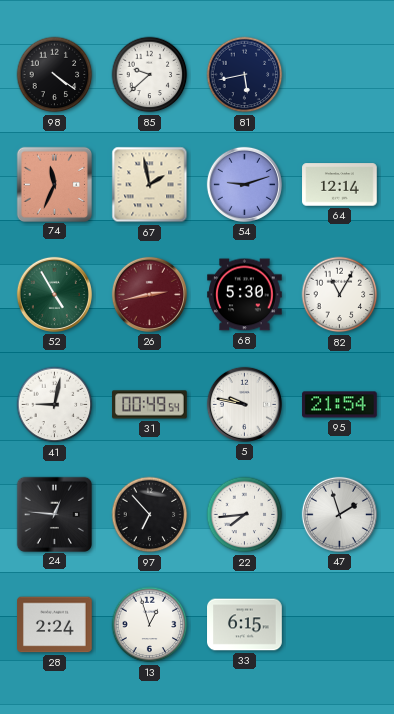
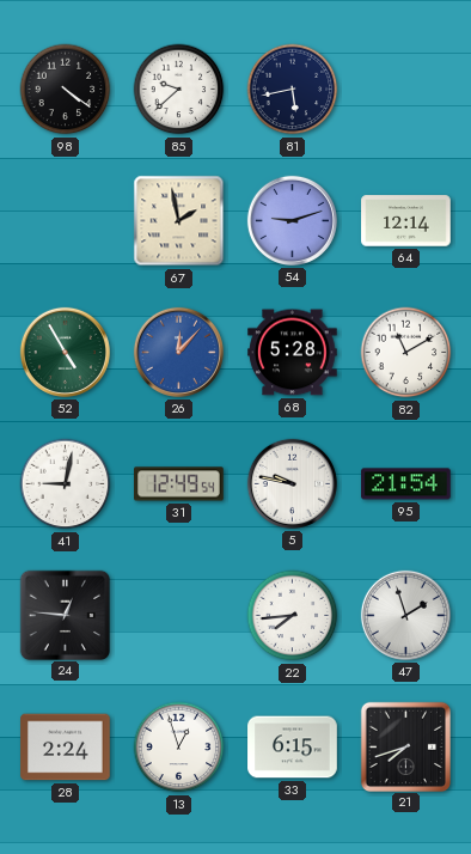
74: 11:34 -> none (54, 184)
26: 2:43 -> 12:07 (178, 352)
26 dial: burgundy -> blue (178, 352)
68: 5:30 -> 5:28 (293, 353)
82: 11:05 -> 11:10 (406, 353)
31: 00:49 -> 12:49 (179, 484)
97: 6:53 -> none (150, 515)
21: none -> 7:42 (405, 746)
